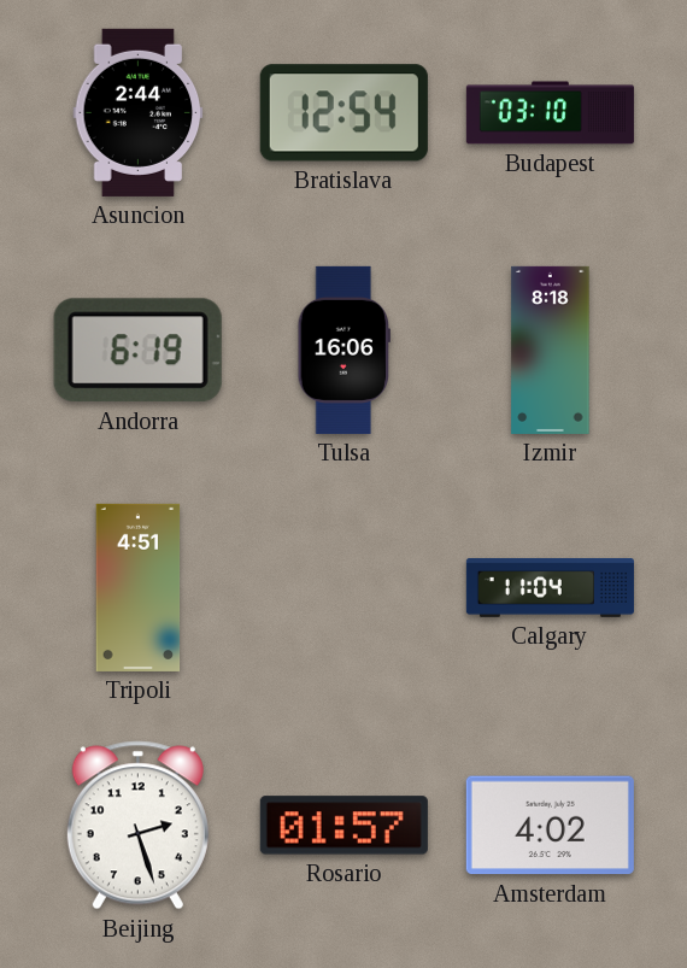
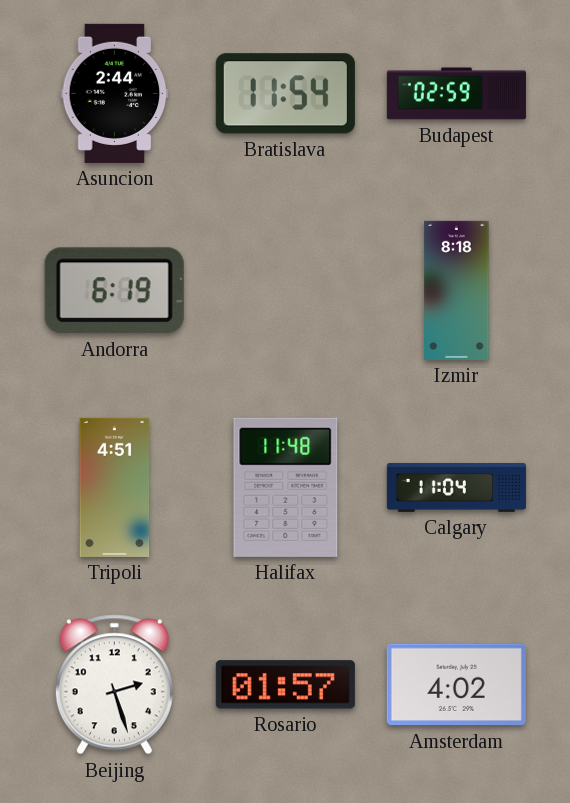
Bratislava: 12:54 -> 11:54 (285, 94)
Budapest: 03:10 -> 02:59 (456, 94)
Tulsa: 16:06 -> none (343, 350)
Halifax: none -> 11:48 (286, 487)
